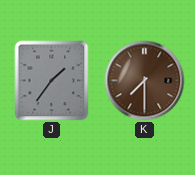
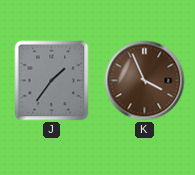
K: 7:30 -> 3:56 (145, 81)
